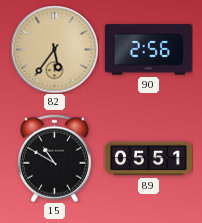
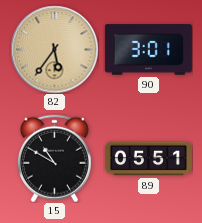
90: 2:56 -> 3:01 (148, 50)
